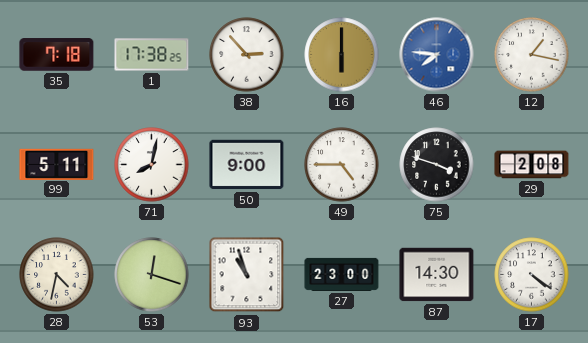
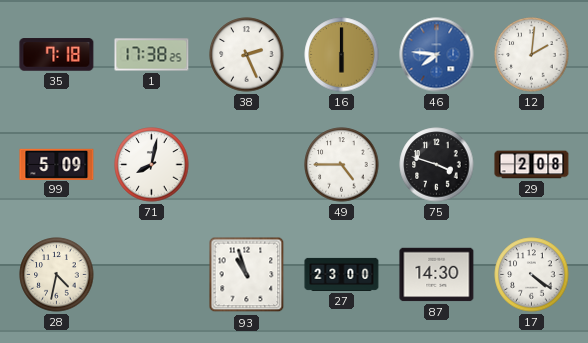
38: 2:53 -> 2:26 (247, 55)
12: 1:17 -> 2:01 (532, 55)
99: 5:11 -> 5:09 (57, 164)
50: 9:00 -> none (247, 165)
53: 12:18 -> none (152, 275)
